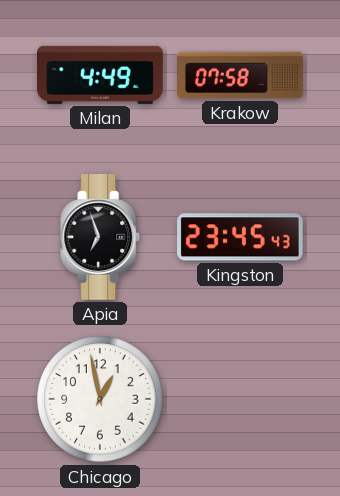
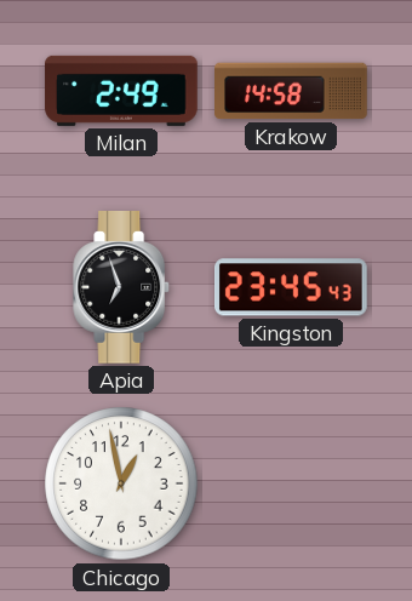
Milan: 4:49 -> 2:49 (121, 91)
Krakow: 07:58 -> 14:58 (292, 91)
